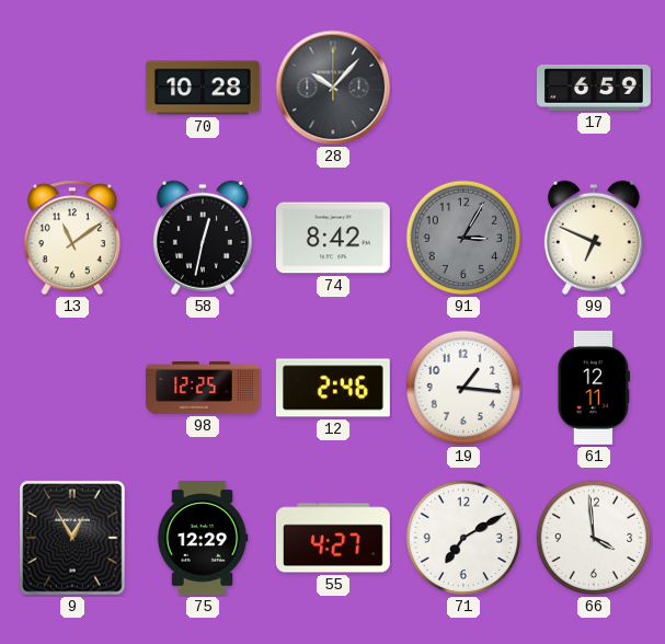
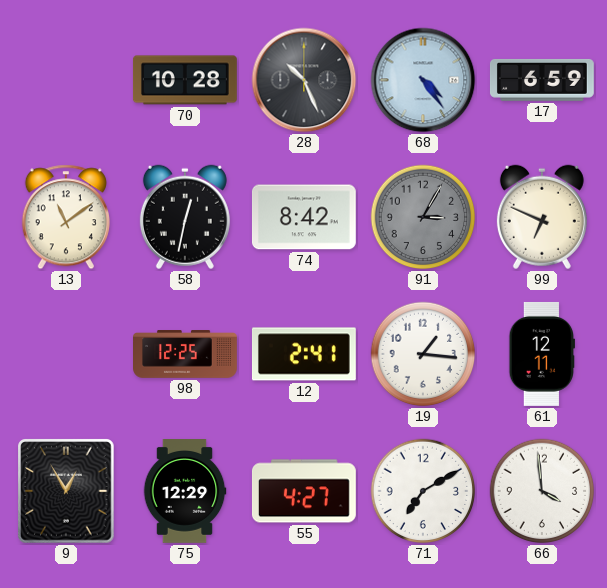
28: 10:07 -> 10:26 (304, 80)
68: none -> 4:24 (423, 80)
12: 2:46 -> 2:41 (304, 354)
